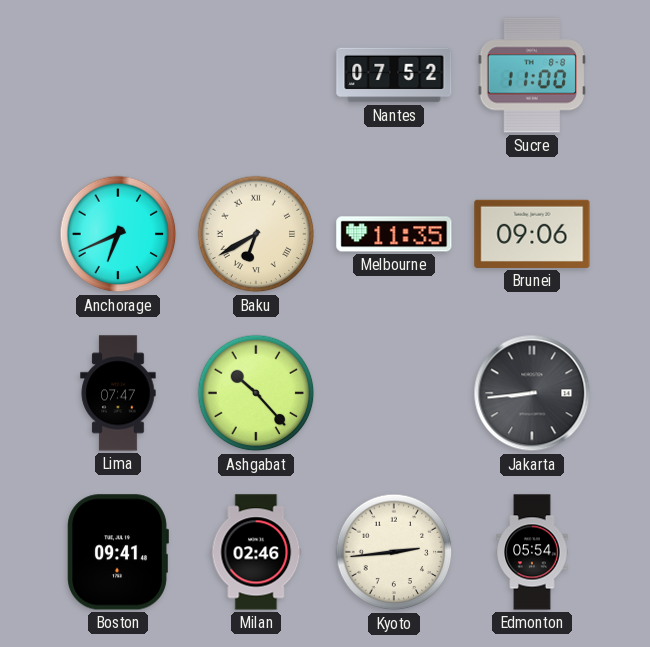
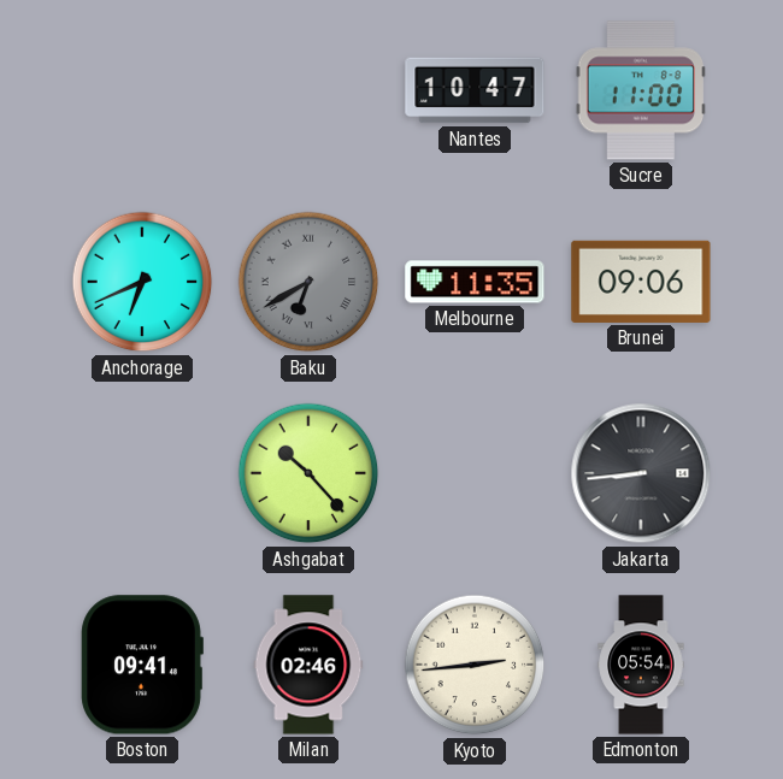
Nantes: 07:52 -> 10:47 (475, 90)
Baku dial: cream -> grey (308, 282)
Lima: 07:47 -> none (118, 393)
